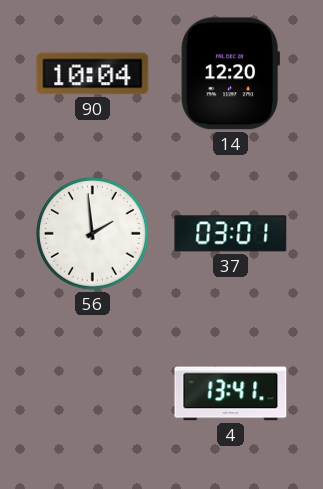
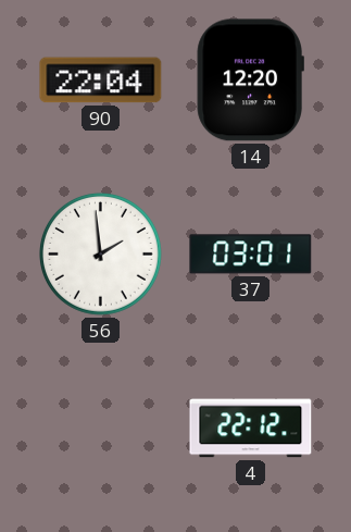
90: 10:04 -> 22:04 (101, 81)
4: 13:41 -> 22:12 (251, 429)
